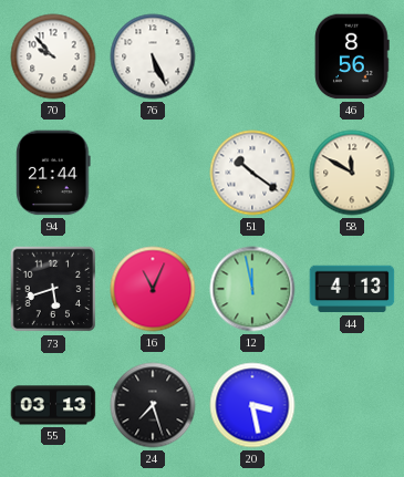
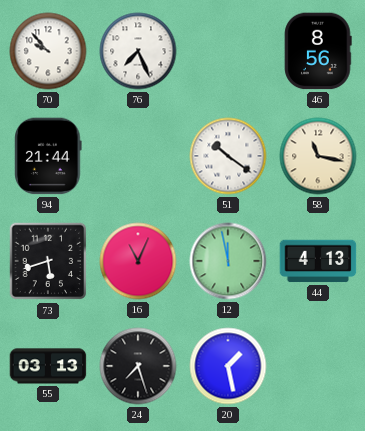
76: 5:26 -> 7:26 (138, 51)
58: 11:50 -> 11:17 (318, 156)
20: 3:28 -> 1:28 (228, 366)
